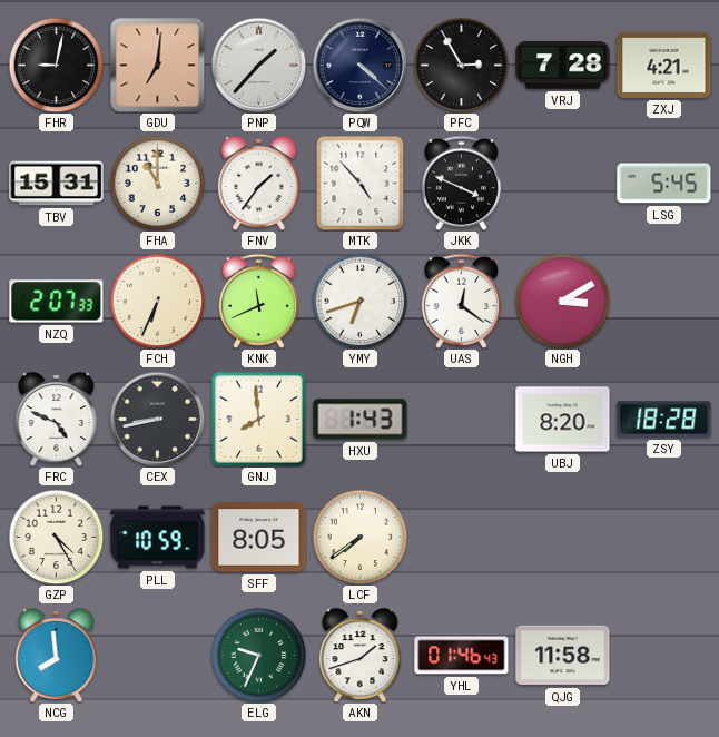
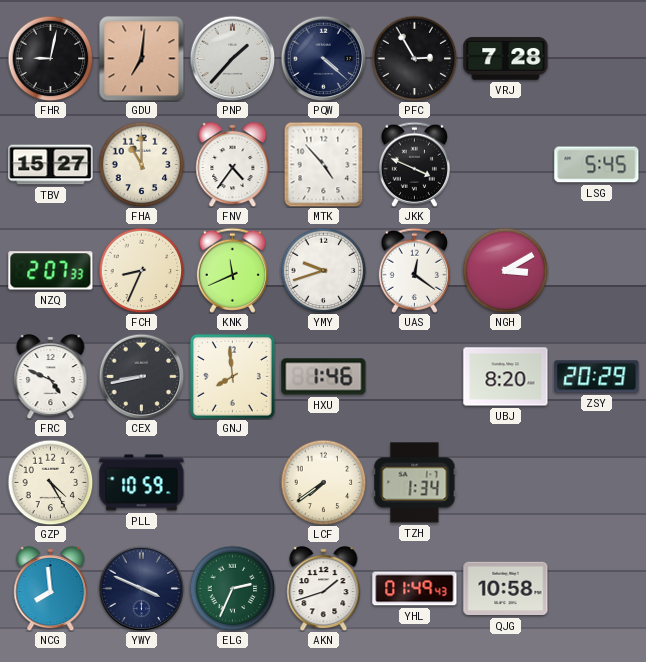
ZXJ: 4:21 -> none (664, 65)
TBV: 15:31 -> 15:27 (51, 165)
FNV: 1:36 -> 4:36 (233, 164)
FCH: 6:34 -> 8:34 (141, 270)
YMY: 6:42 -> 9:42 (323, 270)
HXU: 1:43 -> 1:46 (324, 377)
ZSY: 18:28 -> 20:29 (597, 377)
SFF: 8:05 -> none (259, 538)
TZH: none -> 1:34 (415, 483)
YWY: none -> 3:49 (141, 588)
ELG: 9:34 -> 2:34 (232, 588)
YHL: 01:46 -> 01:49 (415, 589)
QJG: 11:58 -> 10:58 (506, 589)
